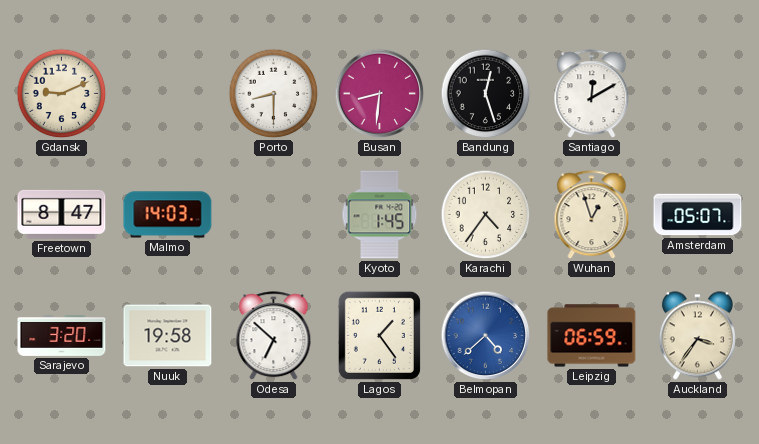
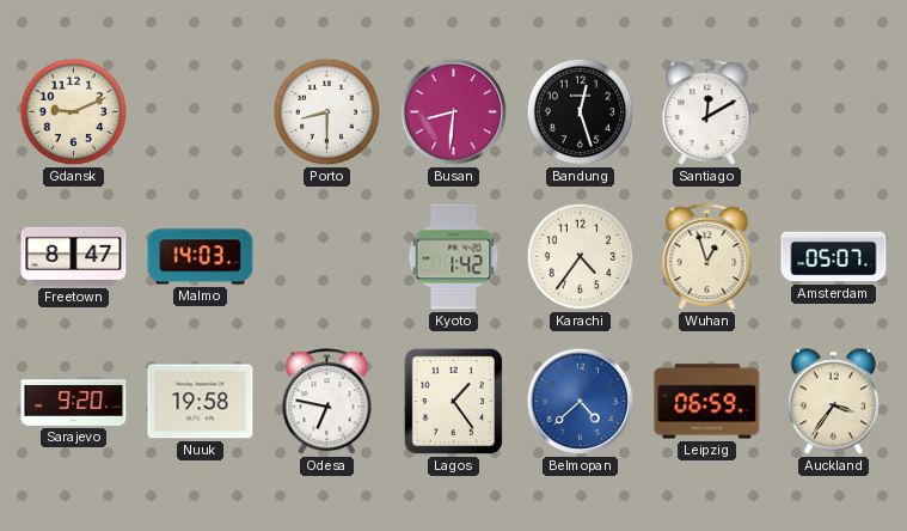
Kyoto: 1:45 -> 1:42 (454, 257)
Sarajevo: 3:20 -> 9:20 (74, 402)
Odesa: 6:52 -> 6:47 (327, 402)
